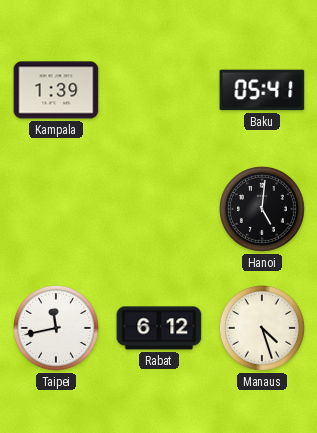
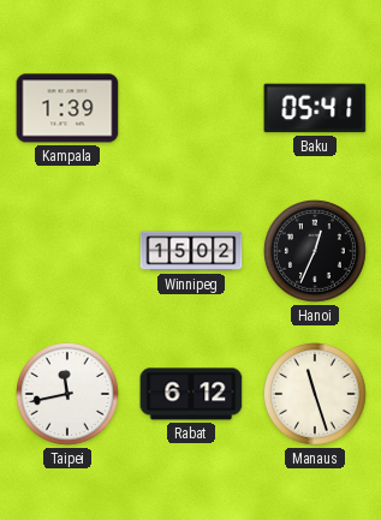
Winnipeg: none -> 15:02 (191, 251)
Hanoi: 5:01 -> 12:34 (315, 251)
Manaus: 4:27 -> 11:27 (315, 394)
